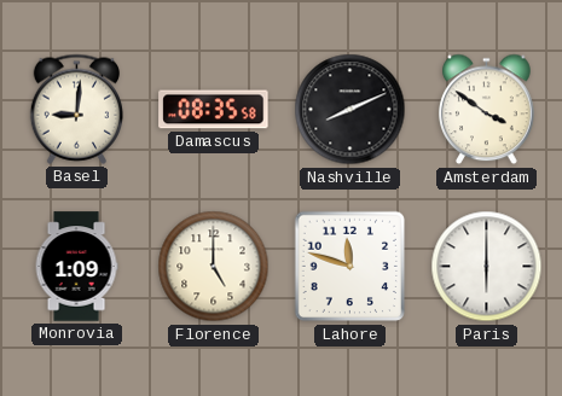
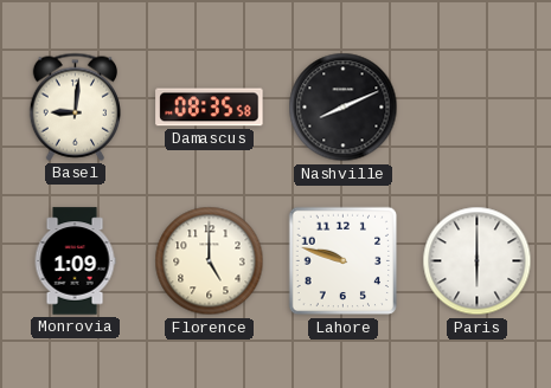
Amsterdam: 3:51 -> none (487, 110)
Lahore: 11:48 -> 9:48 (344, 261)
